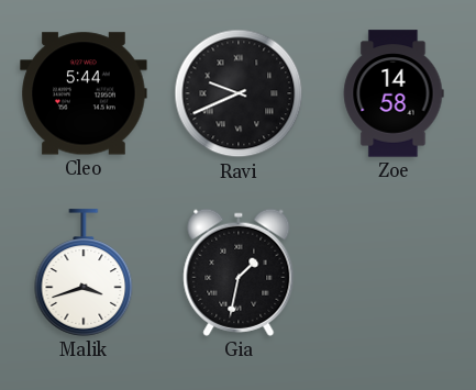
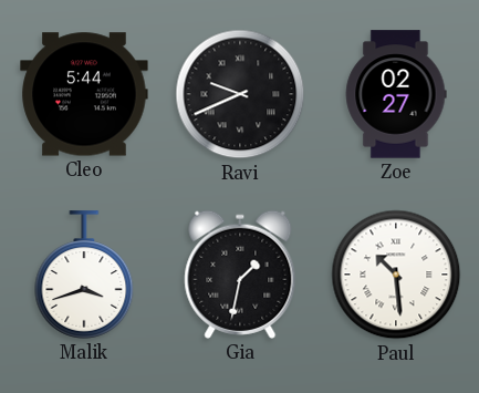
Zoe: 14:58 -> 02:27 (396, 94)
Paul: none -> 10:29 (396, 275)
